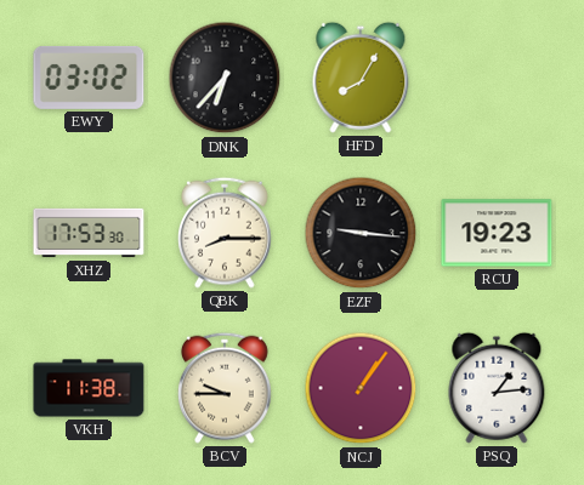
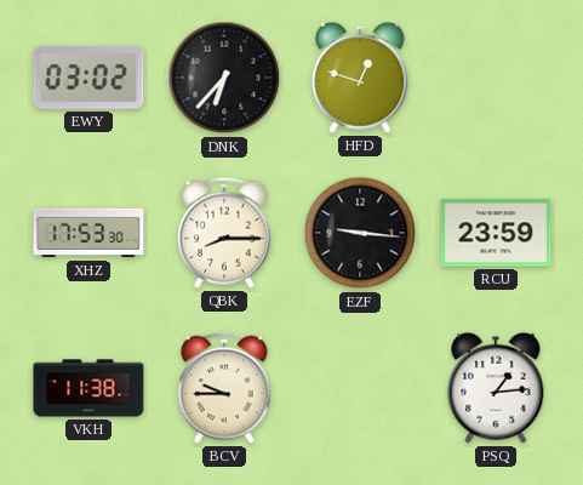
HFD: 8:05 -> 12:48 (360, 78)
RCU: 19:23 -> 23:59 (496, 233)
NCJ: 1:06 -> none (361, 388)
